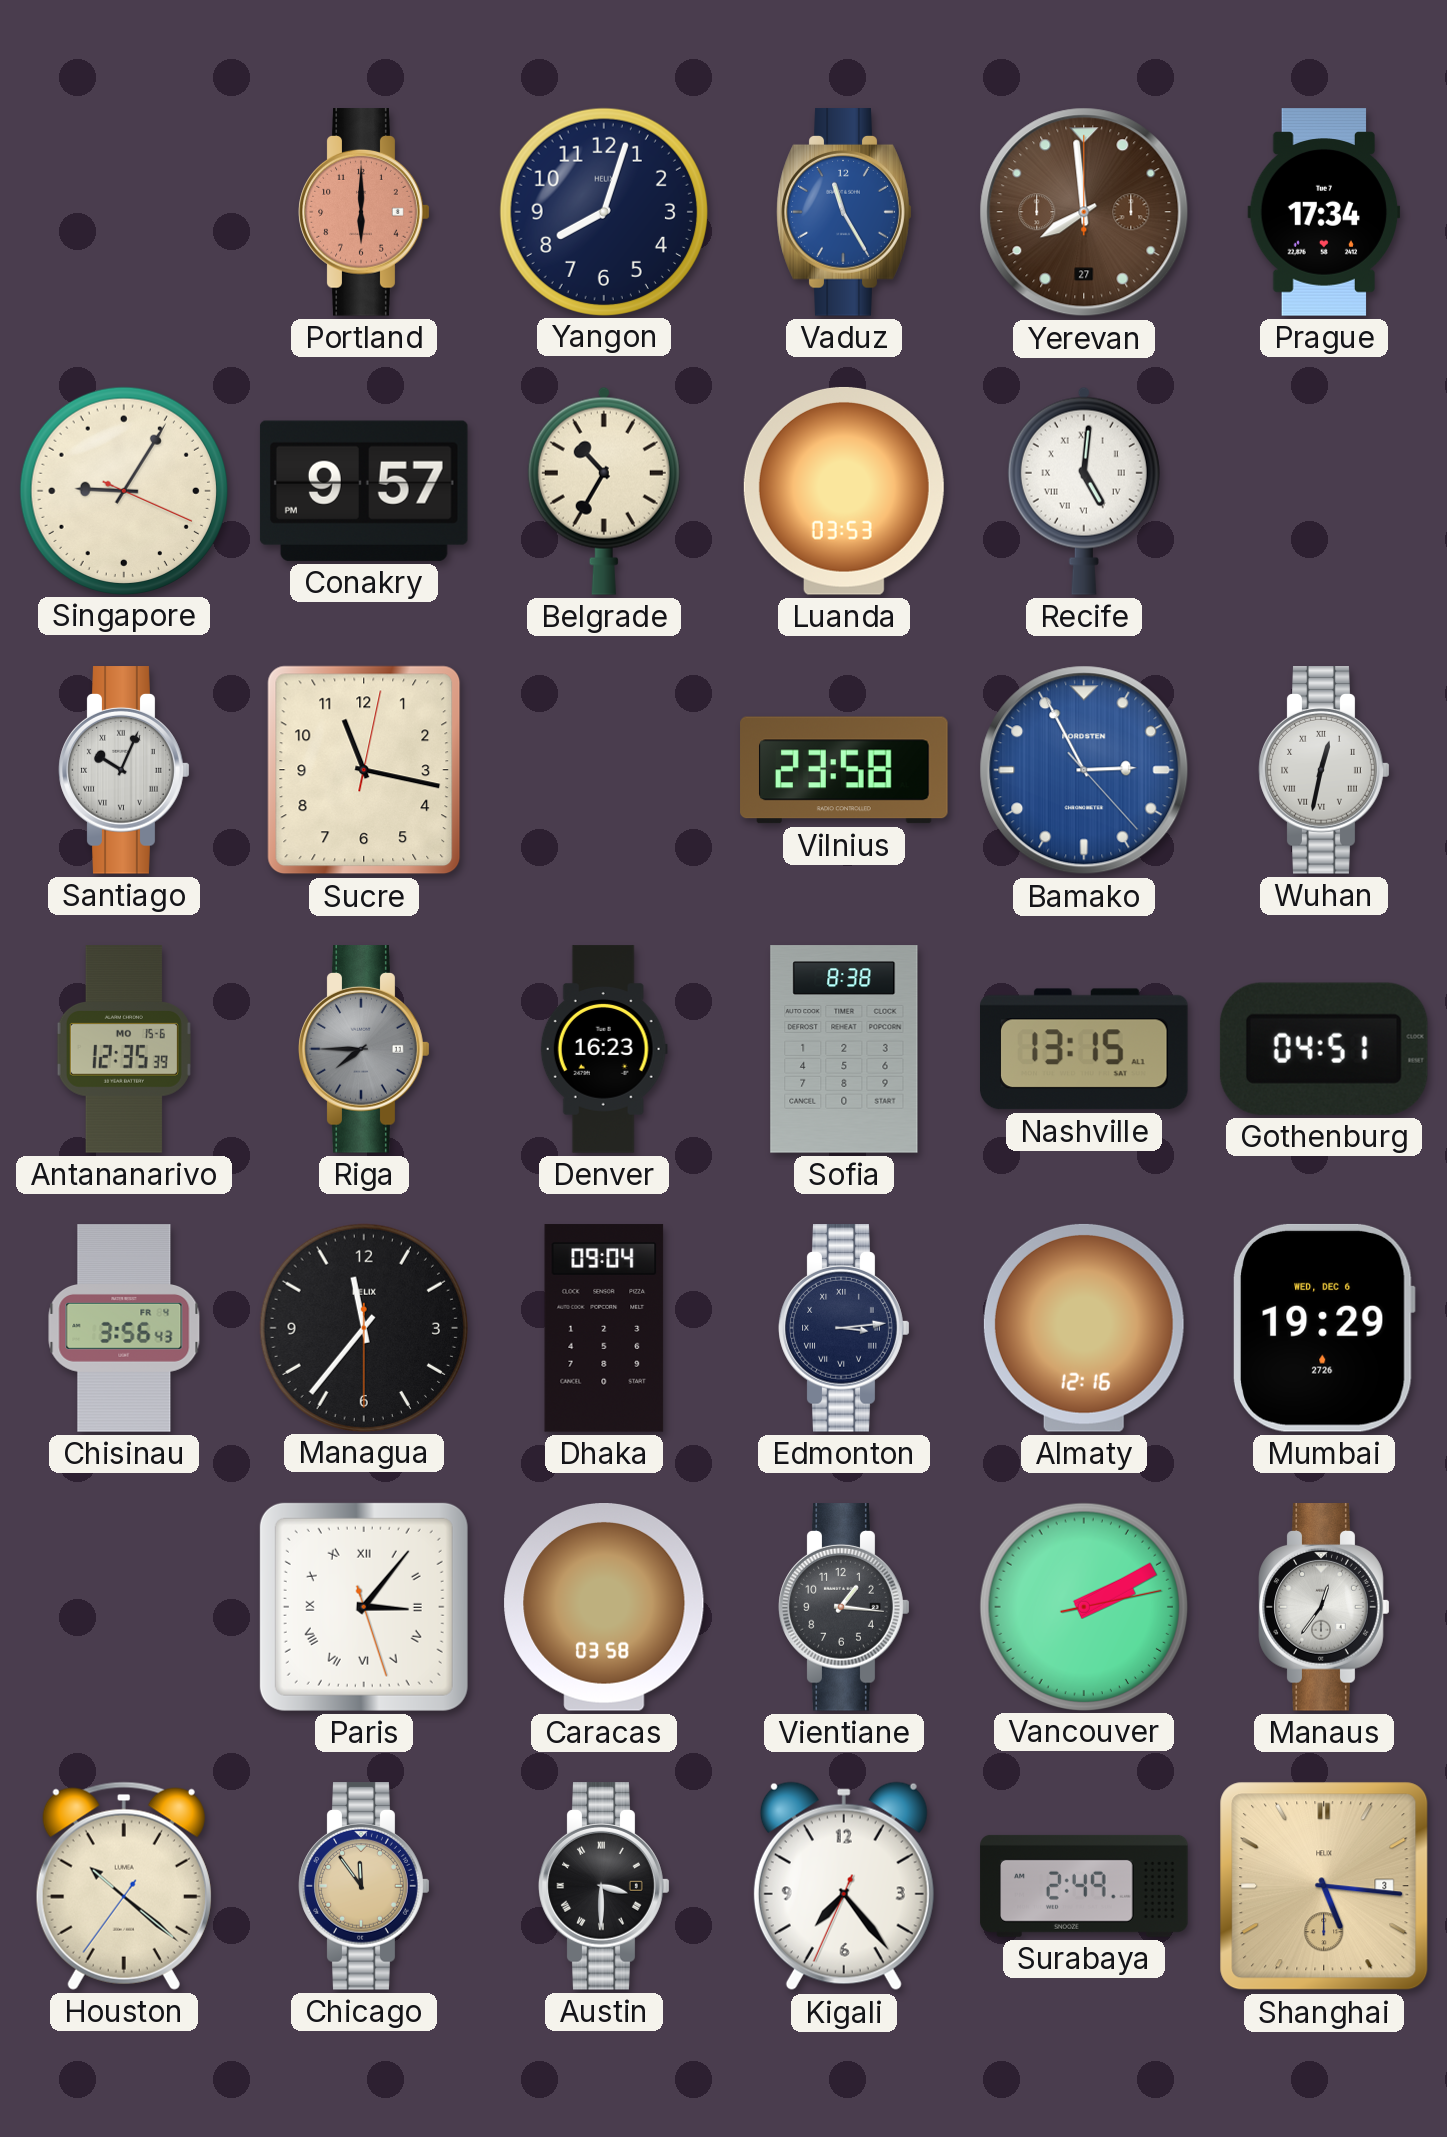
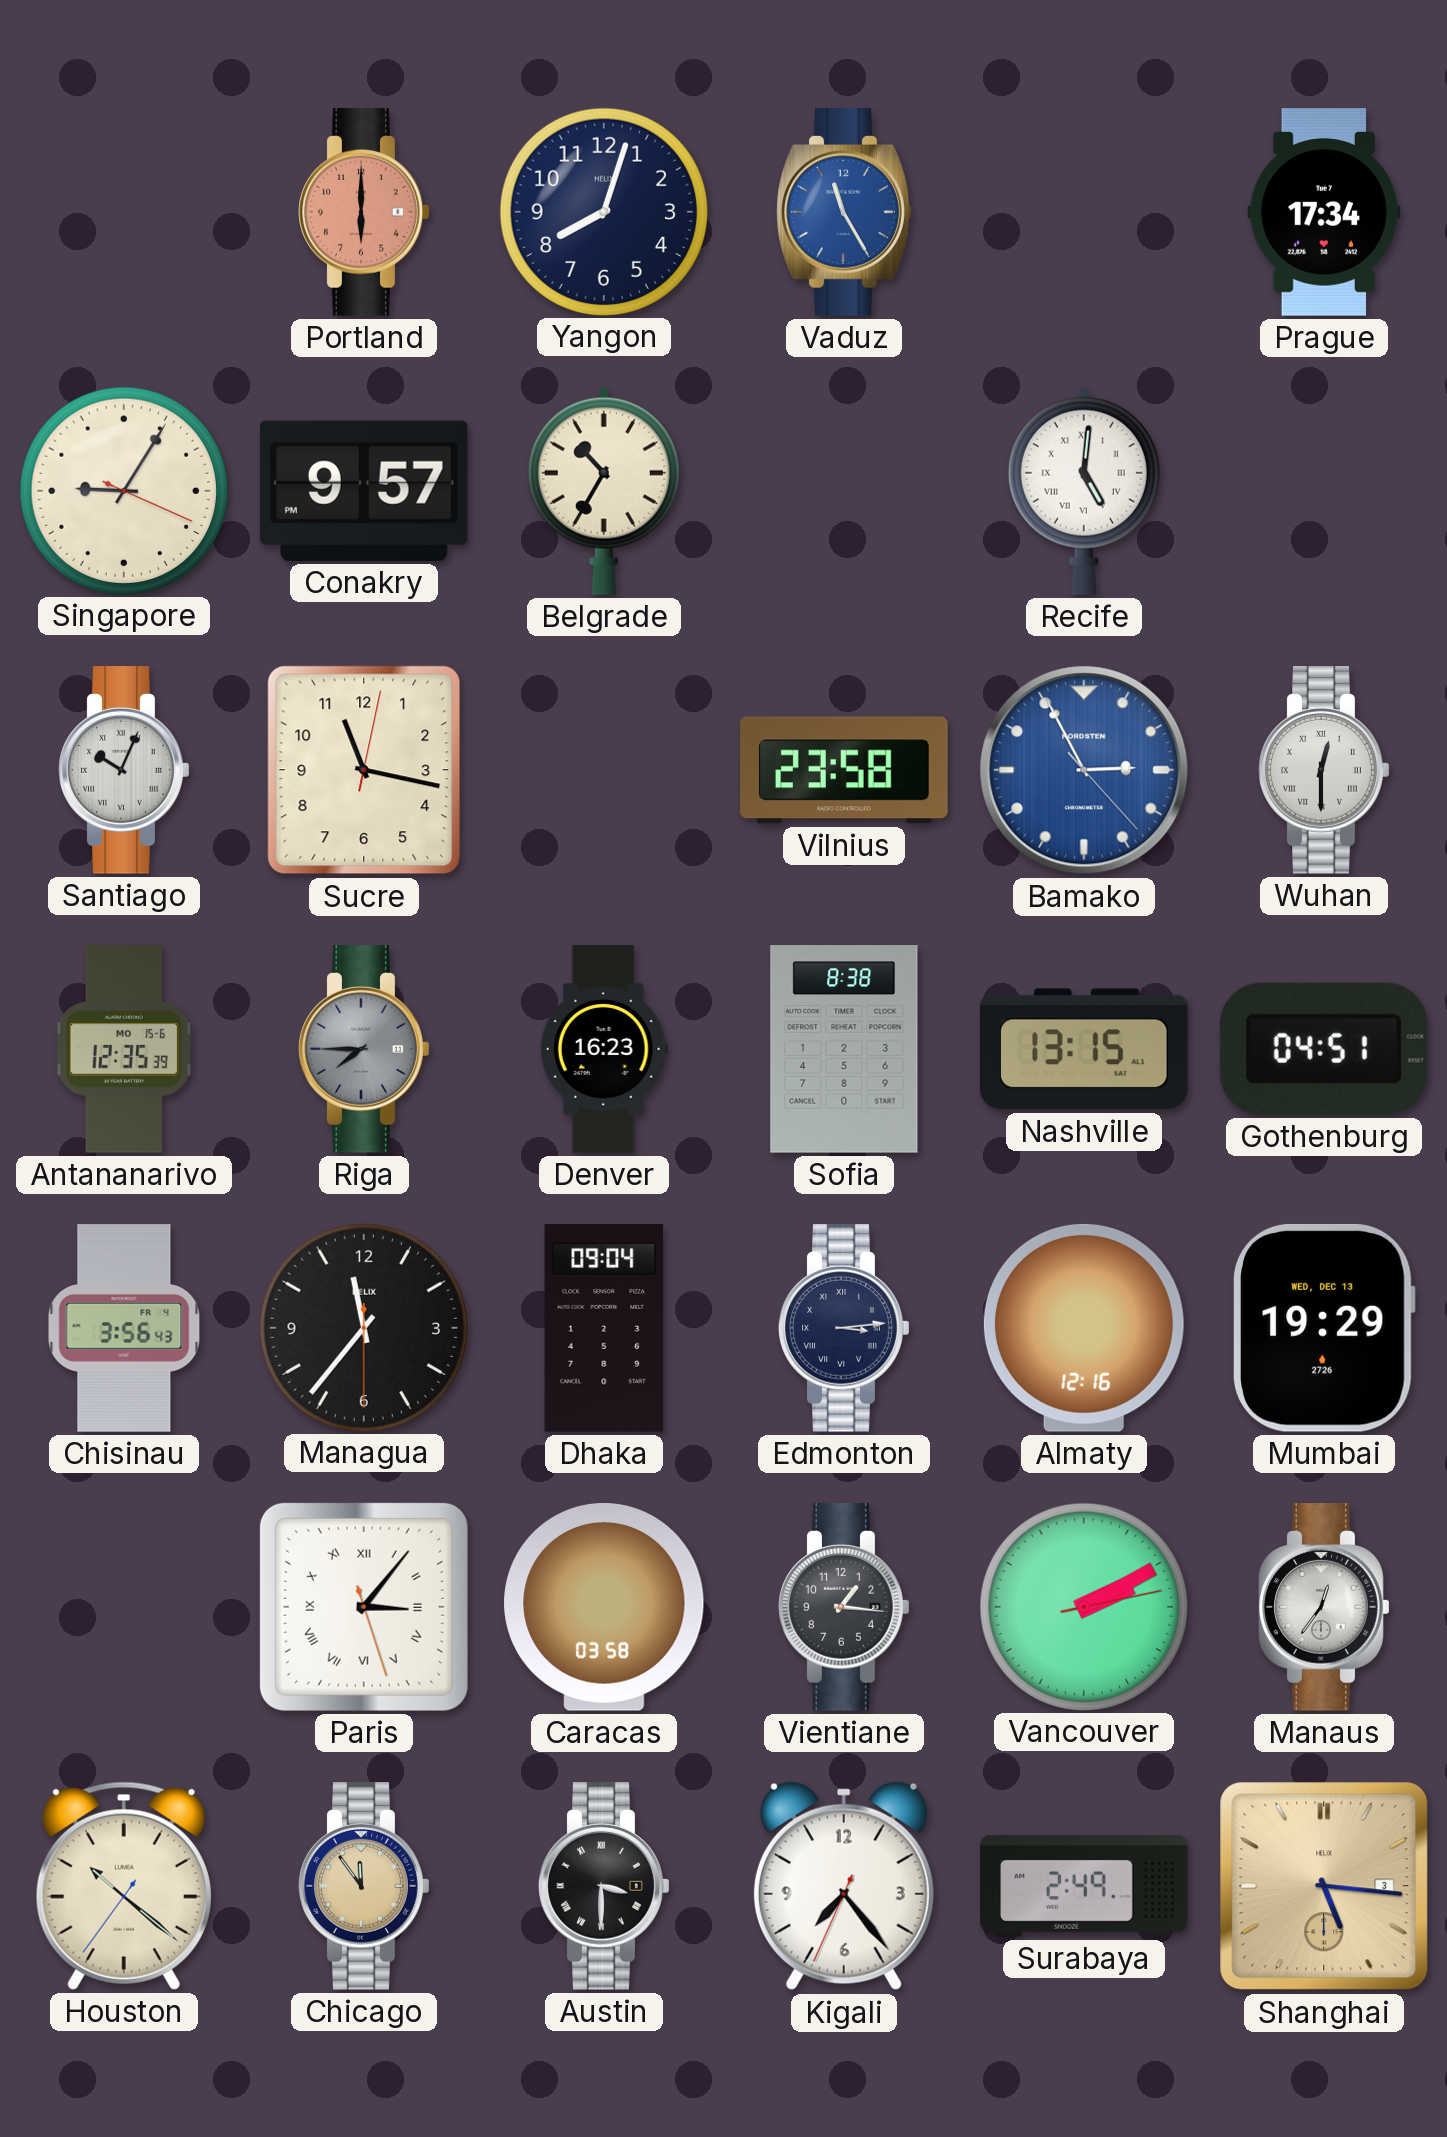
Yerevan: 7:59 -> none (1084, 212)
Luanda: 03:53 -> none (844, 491)
Wuhan: 12:32 -> 12:30 (1324, 770)
Mumbai date: WED, DEC 6 -> WED, DEC 13 (1324, 1328)
